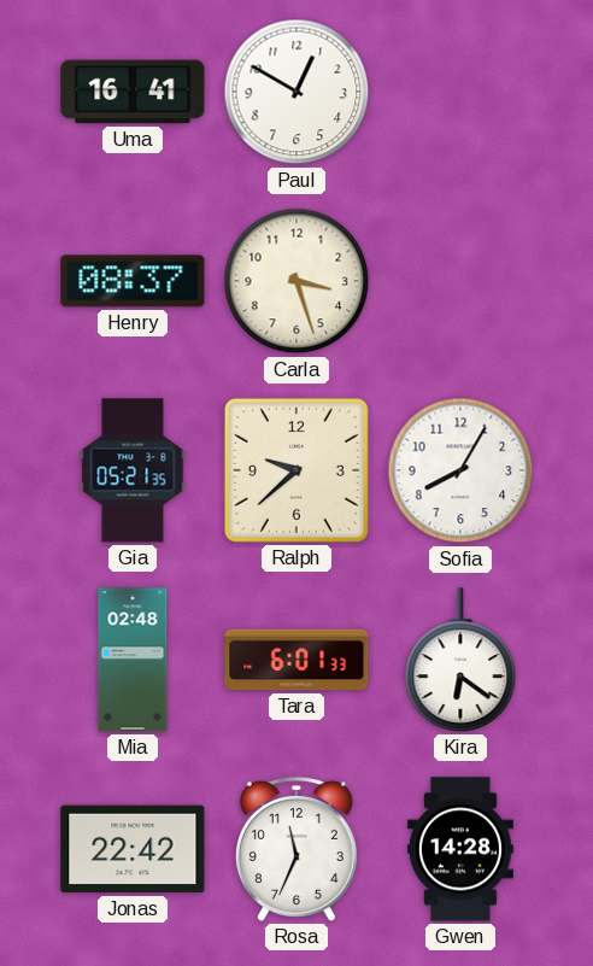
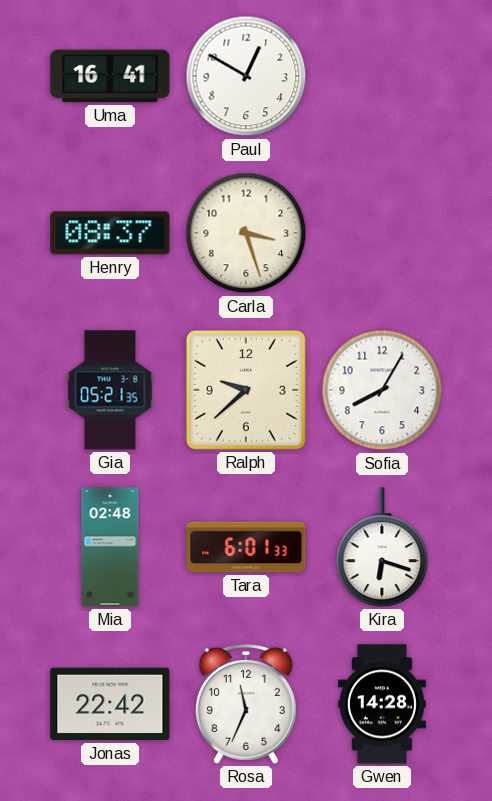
Kira: 6:21 -> 6:18 (382, 547)
